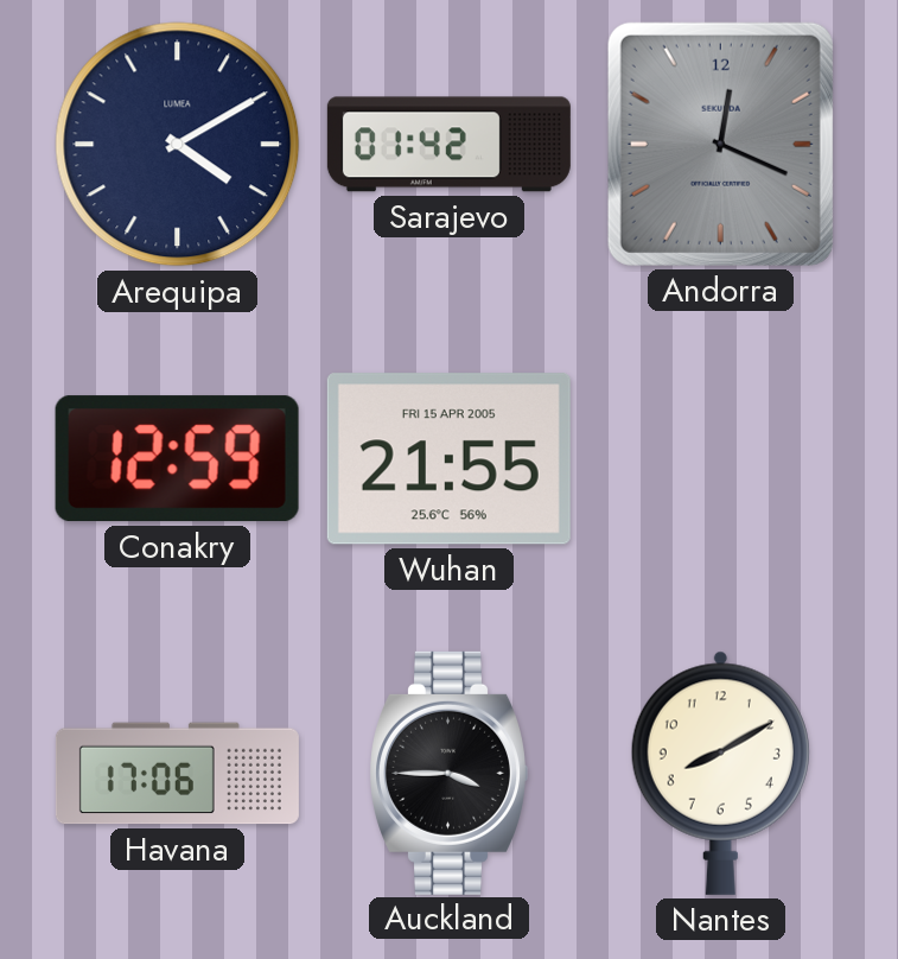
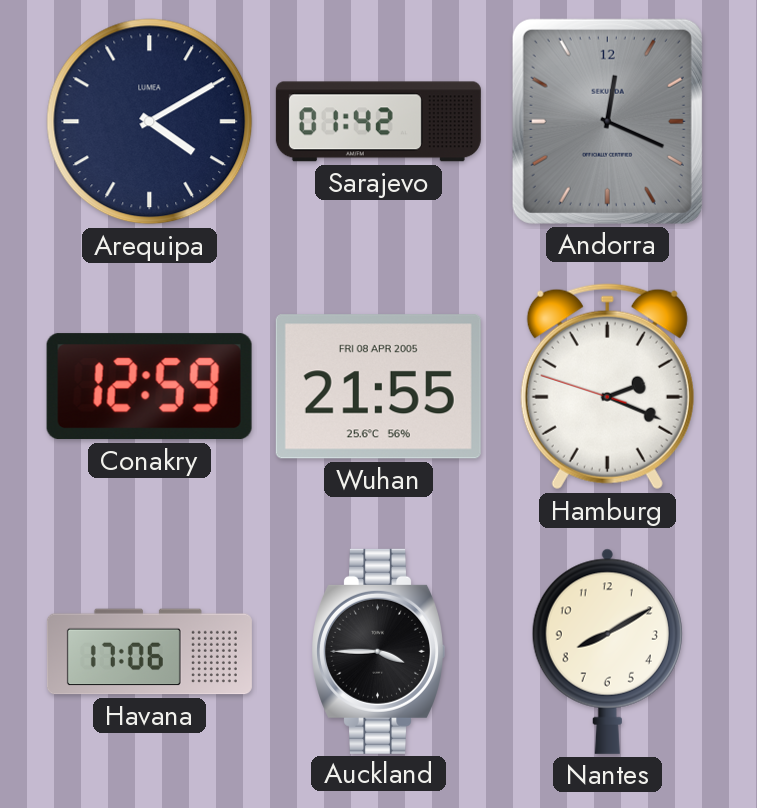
Wuhan date: FRI 15 APR 2005 -> FRI 08 APR 2005 (378, 387)
Hamburg: none -> 2:18 (607, 387)
